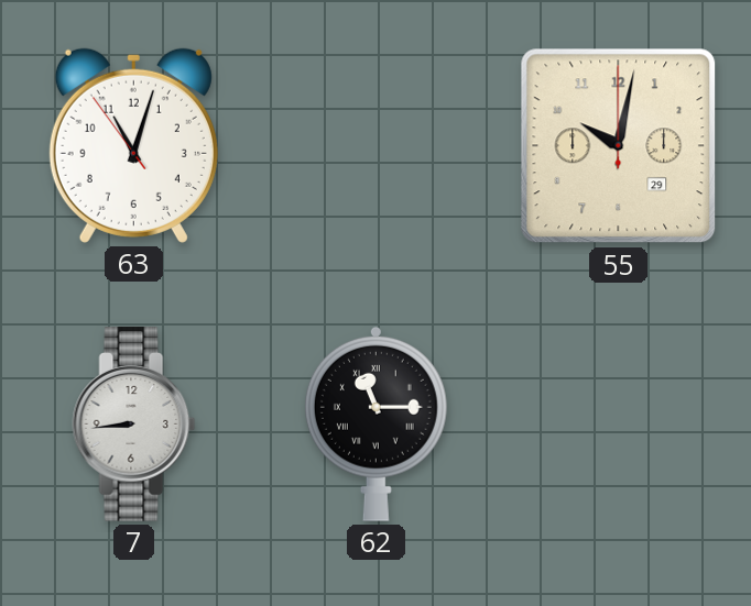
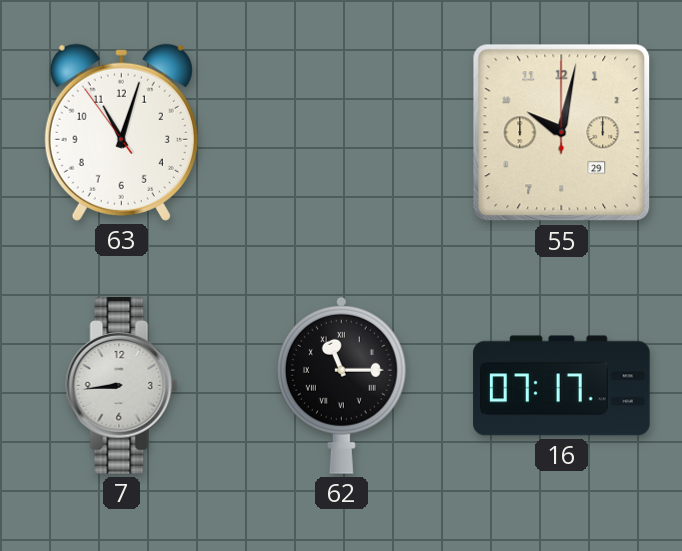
16: none -> 07:17 (562, 386)
